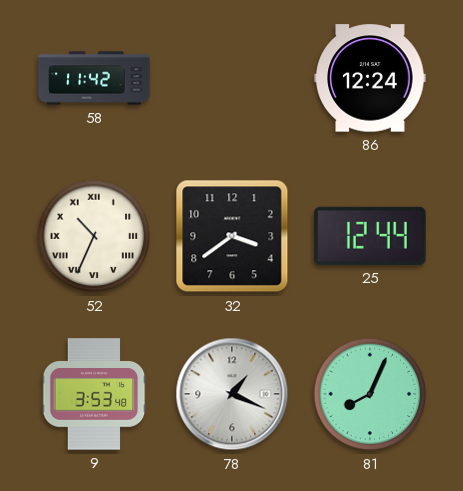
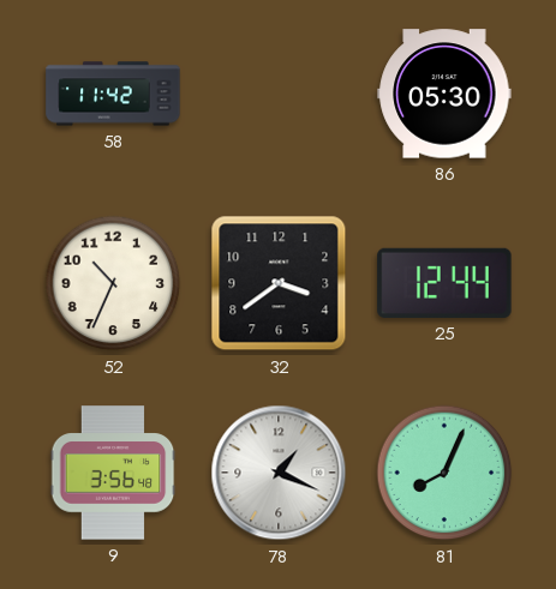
86: 12:24 -> 05:30 (444, 94)
52 numerals: Roman -> Arabic (113, 283)
9: 3:53 -> 3:56 (113, 473)
